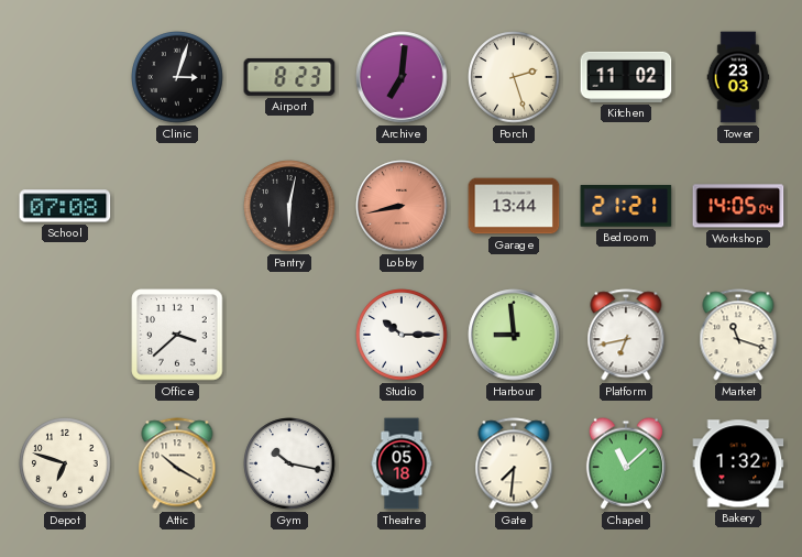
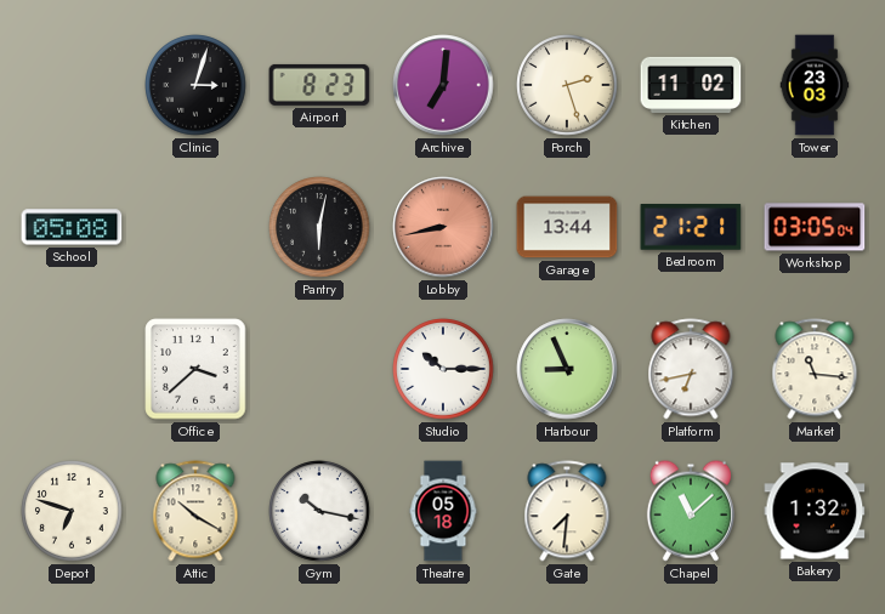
School: 07:08 -> 05:08 (72, 227)
Workshop: 14:05 -> 03:05 (815, 227)
Harbour: 8:59 -> 8:56 (567, 369)
Market: 11:18 -> 11:16 (815, 369)
